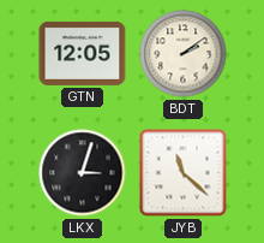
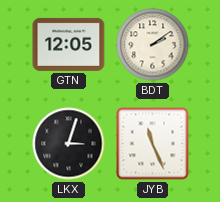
JYB: 11:22 -> 11:26 (153, 144)
